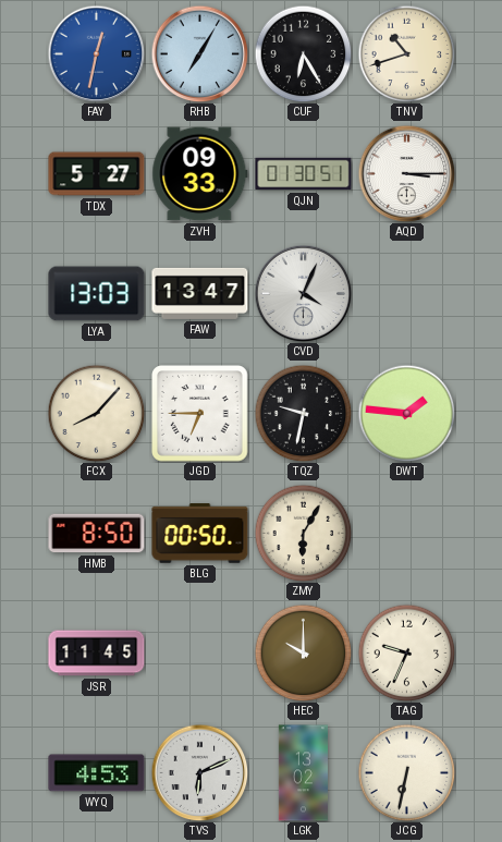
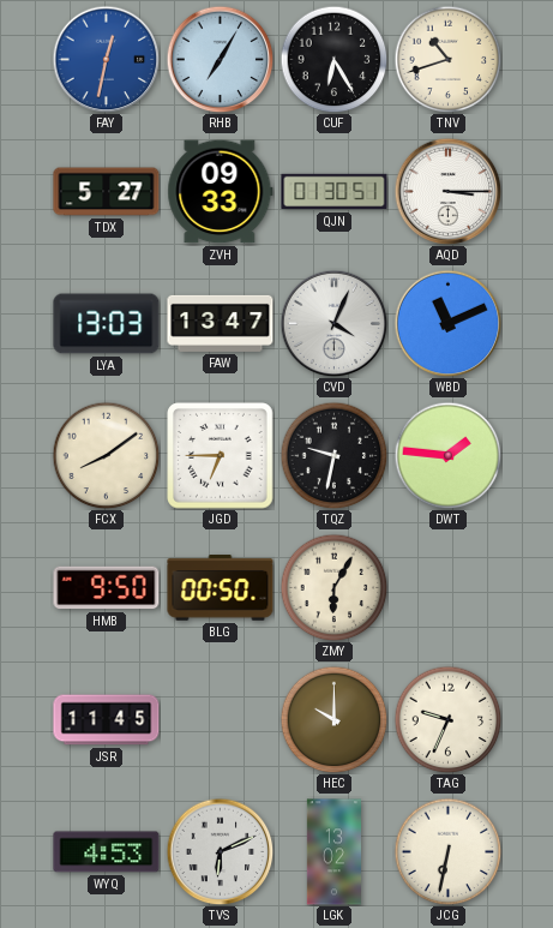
WBD: none -> 11:11 (447, 323)
FCX: 8:07 -> 8:09 (106, 455)
HMB: 8:50 -> 9:50 (107, 588)
